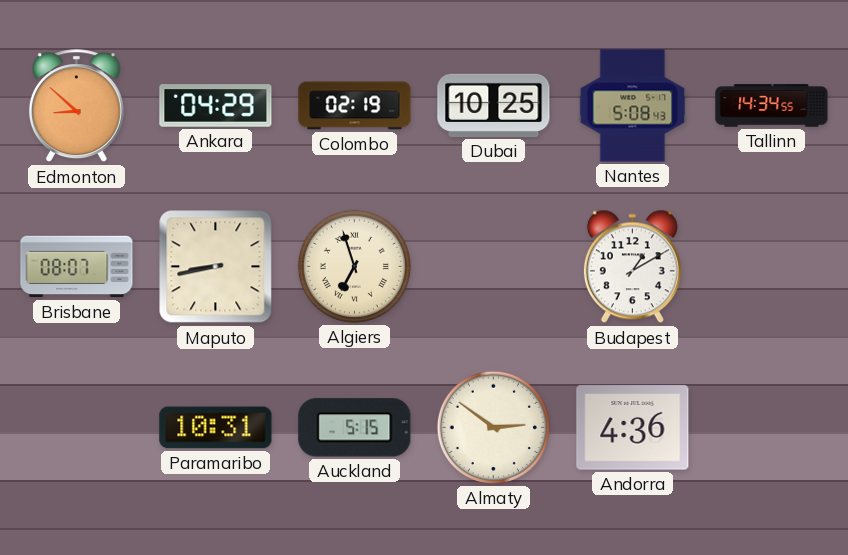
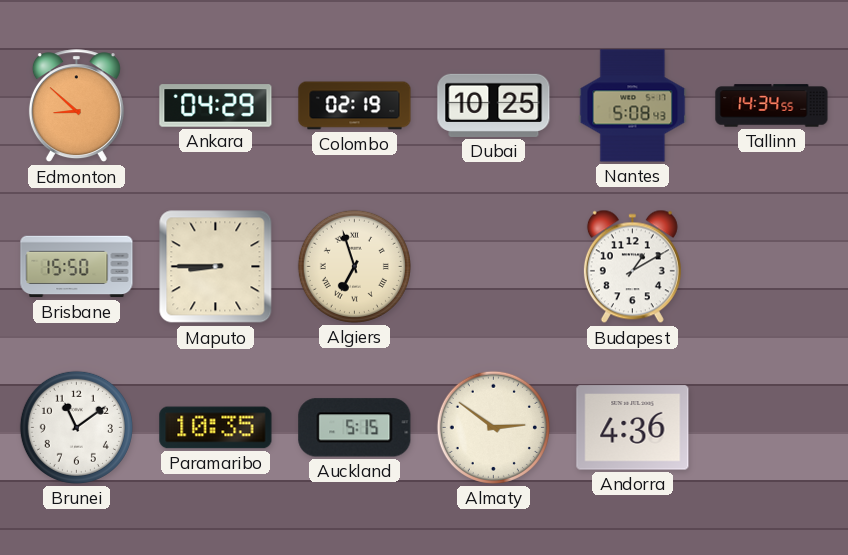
Brisbane: 08:07 -> 15:50 (77, 267)
Maputo: 8:43 -> 8:45 (216, 267)
Brunei: none -> 11:09 (76, 427)
Paramaribo: 10:31 -> 10:35 (216, 428)
